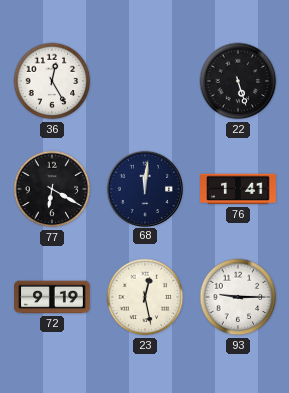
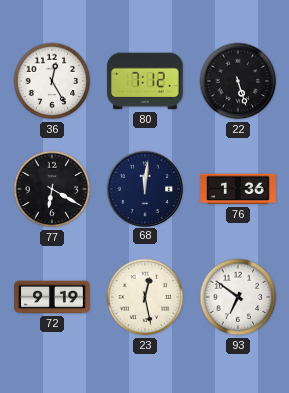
80: none -> 7:12 (145, 81)
76: 1:41 -> 1:36 (238, 189)
93: 9:15 -> 6:51 (238, 297)
